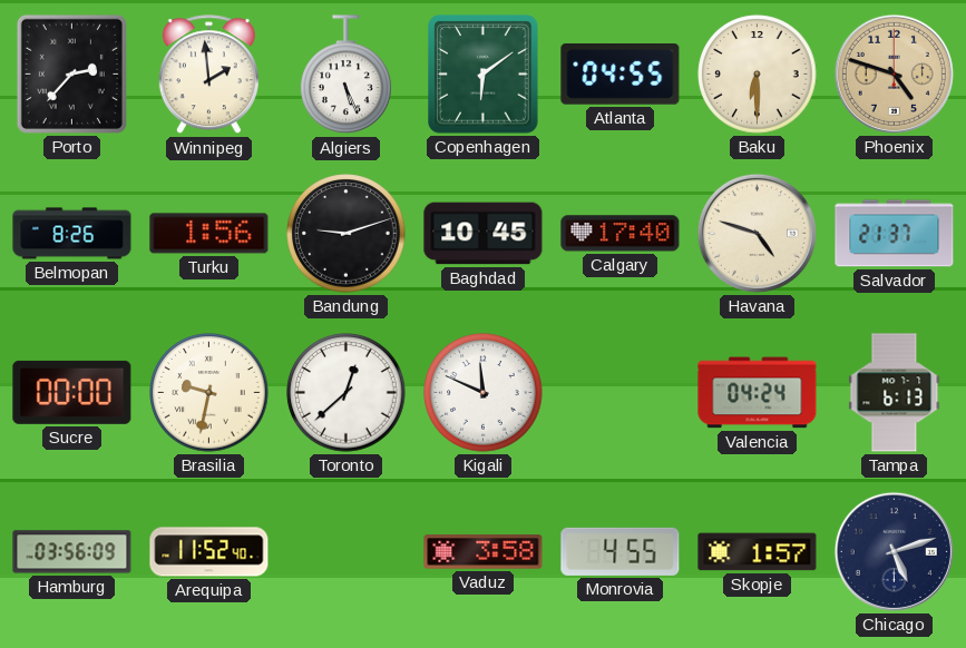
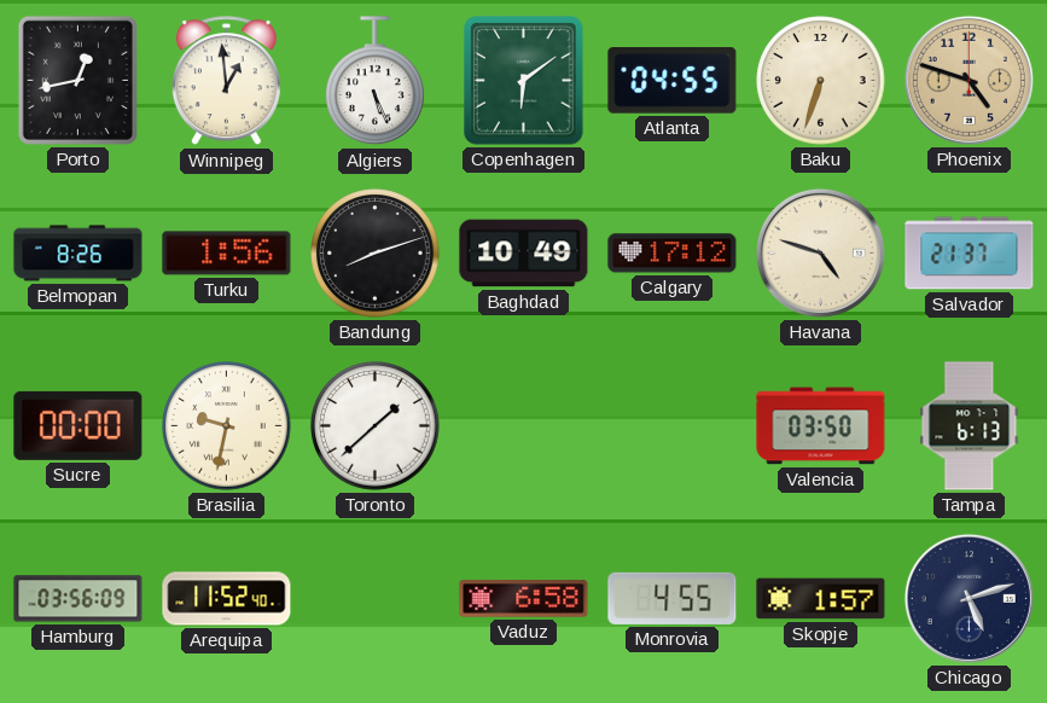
Porto: 2:37 -> 12:43 (77, 80)
Winnipeg: 1:59 -> 12:59 (226, 81)
Baku: 6:30 -> 6:33 (821, 81)
Bandung: 9:12 -> 8:12 (376, 254)
Baghdad: 10:45 -> 10:49 (524, 254)
Calgary: 17:40 -> 17:12 (673, 254)
Toronto: 12:38 -> 1:38 (376, 426)
Kigali: 11:49 -> none (484, 393)
Valencia: 04:24 -> 03:50 (821, 426)
Vaduz: 3:58 -> 6:58 (524, 599)
